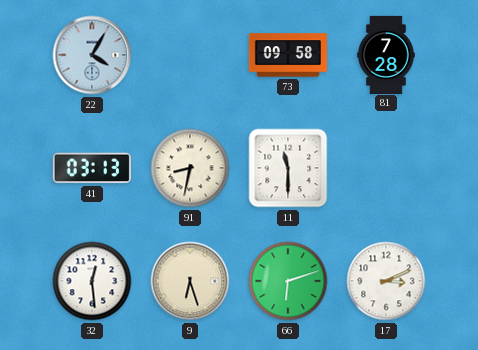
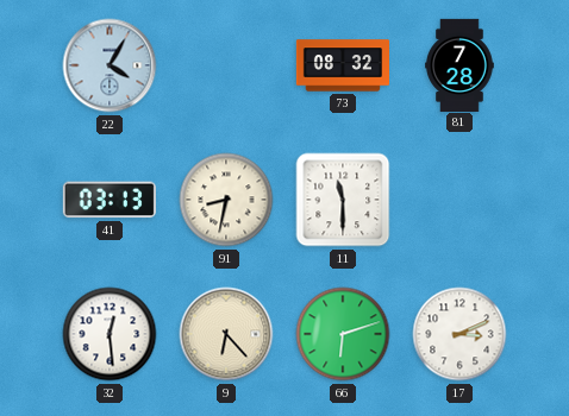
73: 09:58 -> 08:32 (342, 65)
9: 6:27 -> 6:23 (226, 334)
